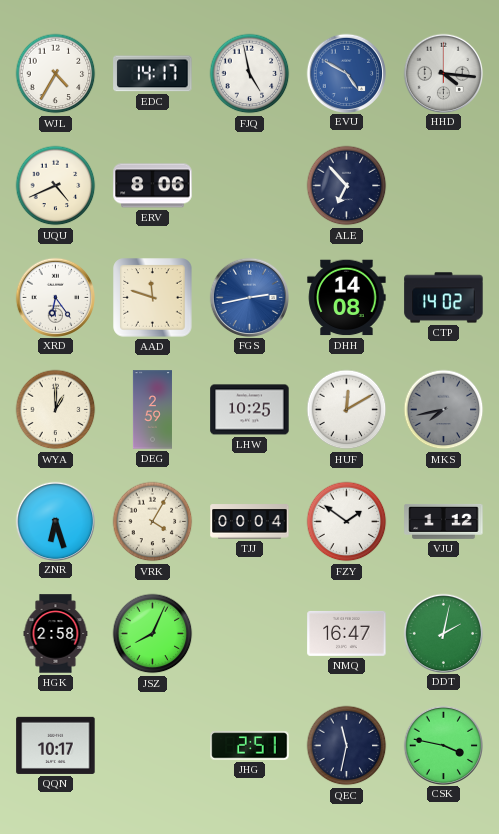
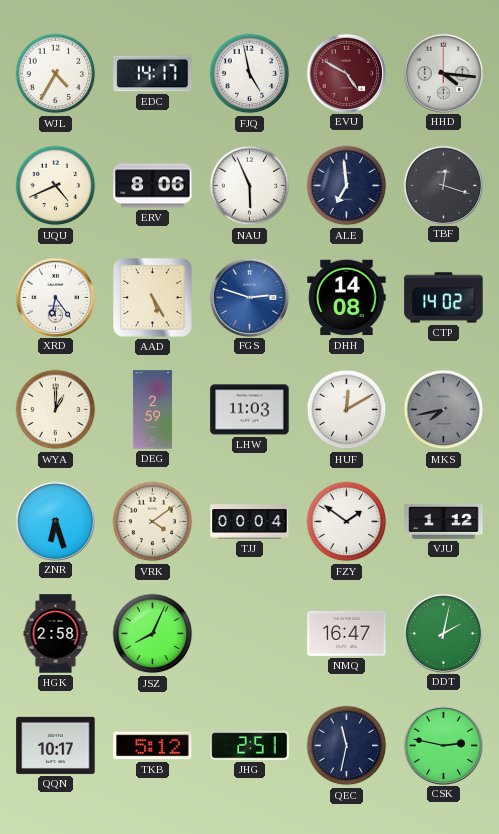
EVU dial: blue -> burgundy (346, 73)
NAU: none -> 5:56 (250, 186)
ALE: 6:53 -> 6:59 (347, 186)
TBF: none -> 12:18 (443, 185)
AAD: 11:48 -> 5:25 (153, 298)
FGS: 2:43 -> 2:48 (249, 297)
LHW: 10:25 -> 11:03 (250, 410)
VRK: 4:05 -> 4:09 (153, 522)
TKB: none -> 5:12 (153, 746)
CSK: 3:47 -> 2:47 (443, 745)
